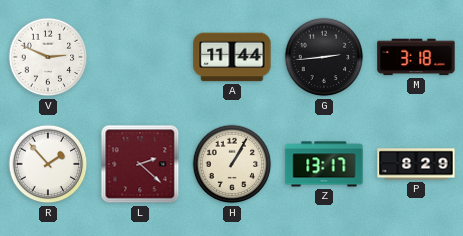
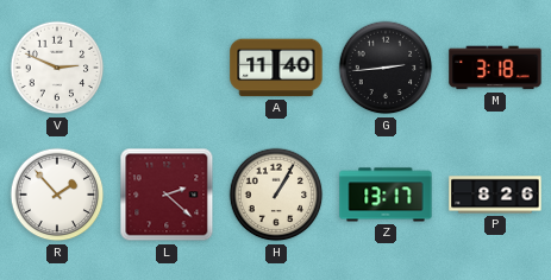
A: 11:44 -> 11:40 (276, 68)
P: 8:29 -> 8:26 (495, 195)
